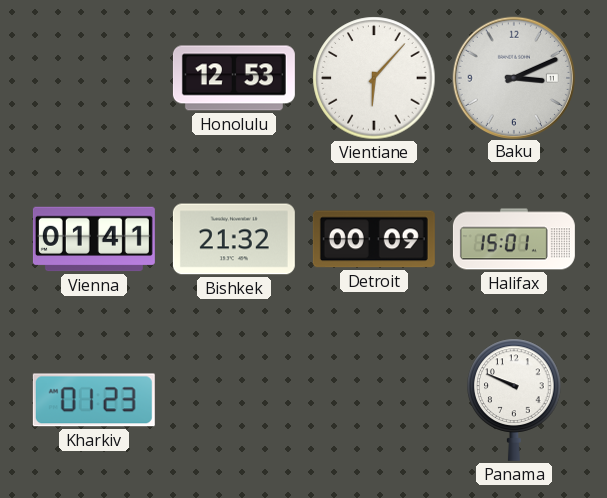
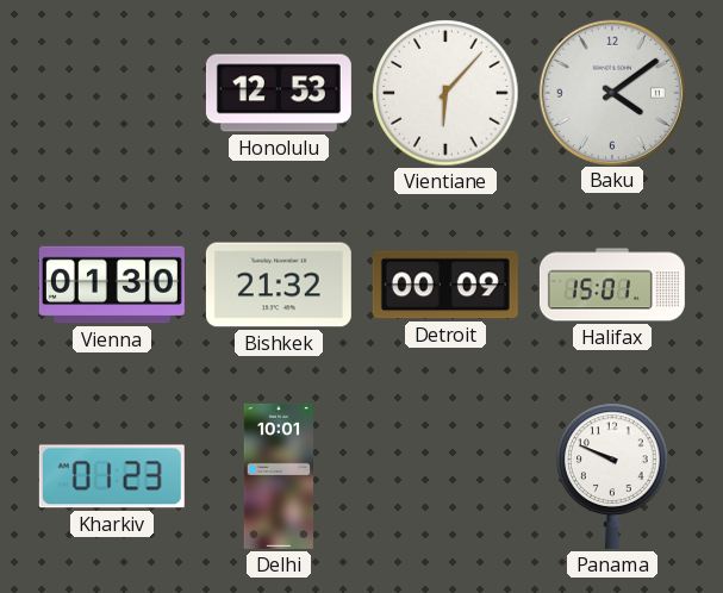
Baku: 3:11 -> 4:09 (611, 92)
Vienna: 01:41 -> 01:30 (112, 285)
Delhi: none -> 10:01 (279, 476)
